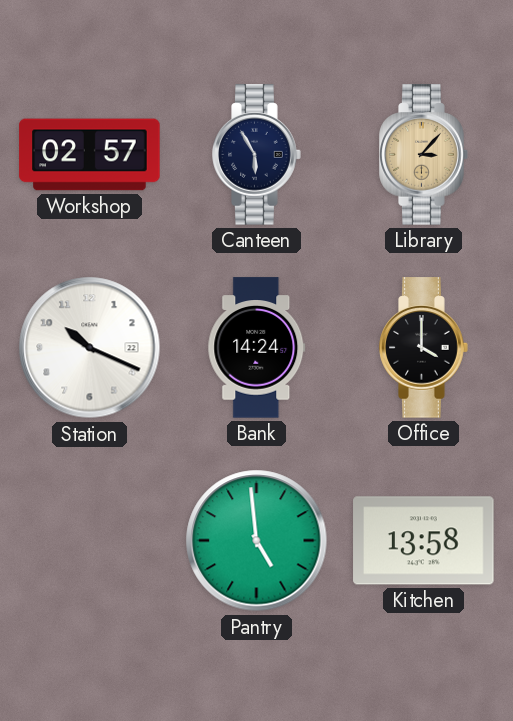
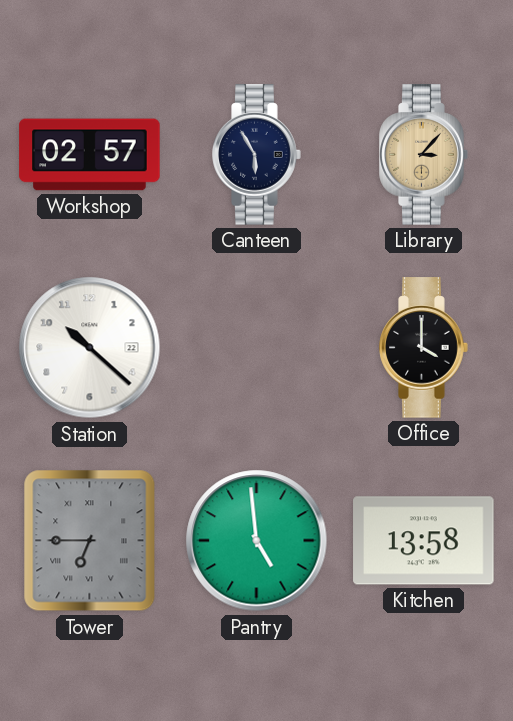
Station: 10:19 -> 10:22 (90, 348)
Bank: 14:24 -> none (257, 348)
Tower: none -> 6:45 (90, 541)
